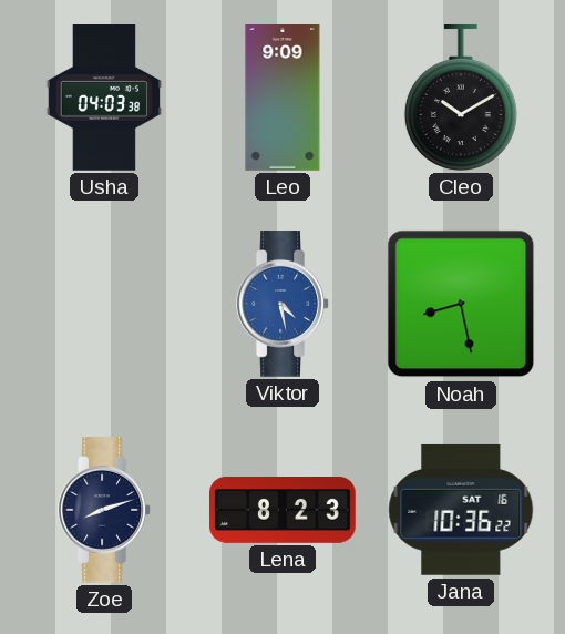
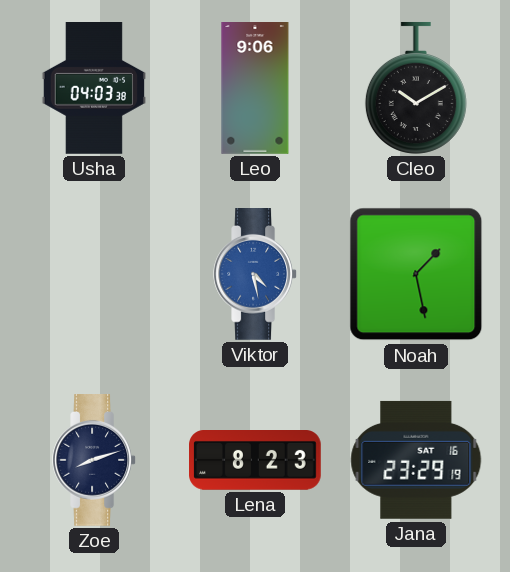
Leo: 9:09 -> 9:06 (255, 89)
Noah: 8:28 -> 1:28 (416, 274)
Jana: 10:36 -> 23:29 (416, 460)
